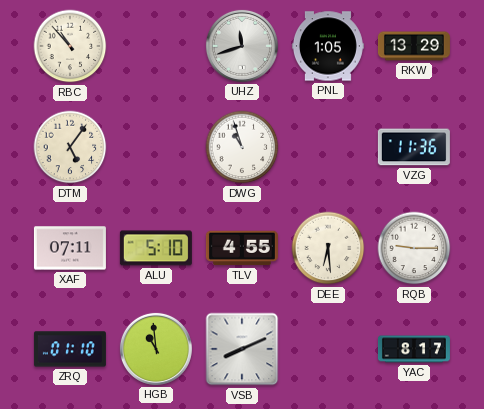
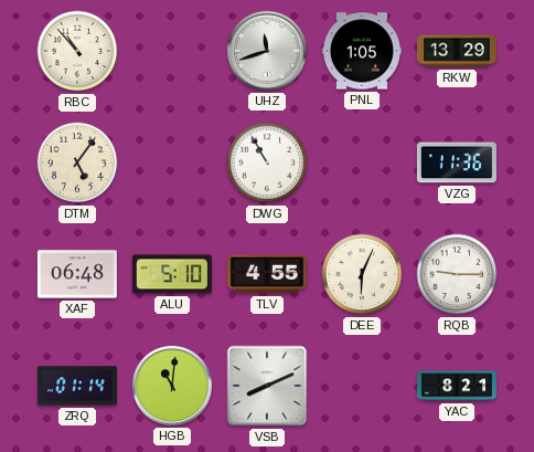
DWG: 10:57 -> 10:55 (267, 162)
XAF: 07:11 -> 06:48 (77, 274)
DEE: 6:29 -> 6:04 (362, 274)
ZRQ: 01:10 -> 01:14 (77, 386)
HGB: 10:59 -> 11:01 (172, 386)
YAC: 8:17 -> 8:21 (457, 386)
